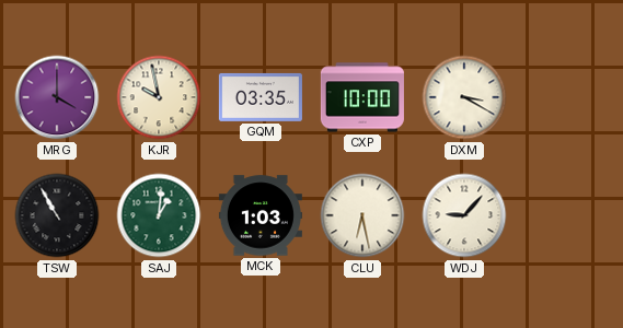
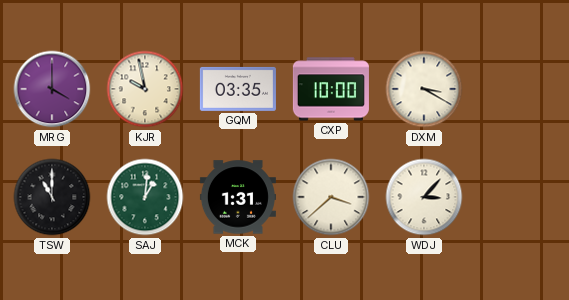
TSW: 10:55 -> 11:00 (52, 197)
MCK: 1:03 -> 1:31 (238, 197)
CLU: 6:28 -> 3:38 (331, 197)
WDJ: 9:07 -> 3:07 (424, 197)
